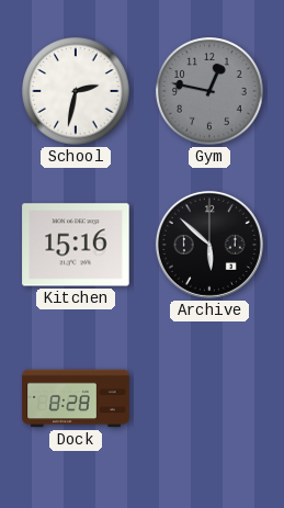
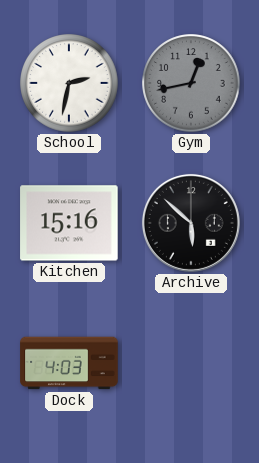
Gym: 12:47 -> 12:43 (191, 83)
Dock: 8:28 -> 4:03 (69, 363)
